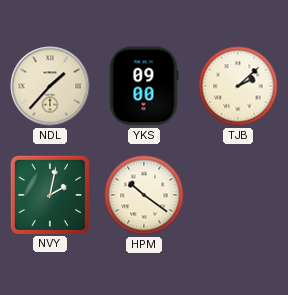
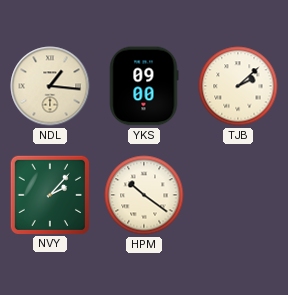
NDL: 1:37 -> 1:16 (50, 86)
NVY: 2:02 -> 2:07 (49, 194)
